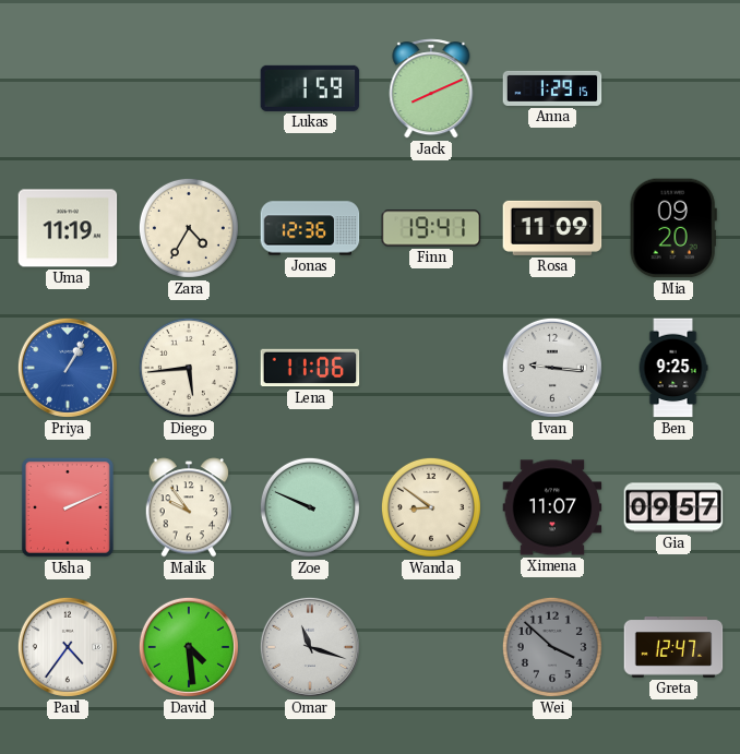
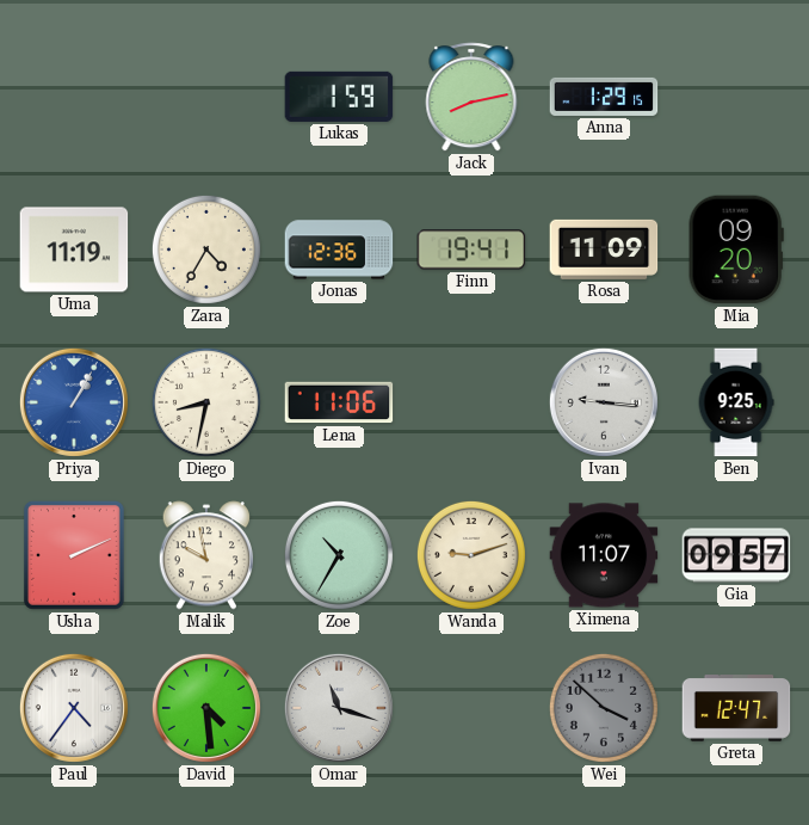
Jack: 8:11 -> 8:13 (471, 97)
Diego: 5:44 -> 8:32 (206, 402)
Malik: 9:54 -> 9:58 (205, 555)
Zoe: 9:49 -> 10:35 (339, 555)
Wanda: 8:51 -> 9:12 (471, 555)
